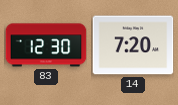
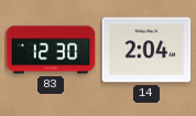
14: 7:20 -> 2:04 (146, 50)
